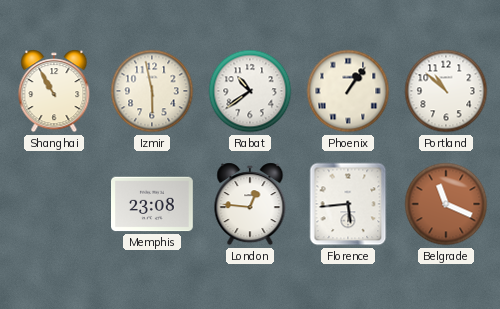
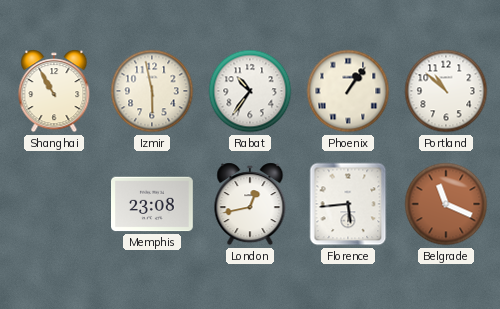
Rabat: 10:39 -> 10:36 (250, 91)
London: 12:46 -> 12:43 (250, 204)
